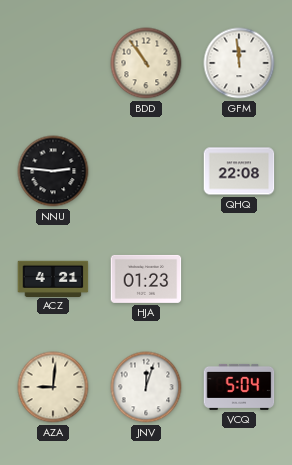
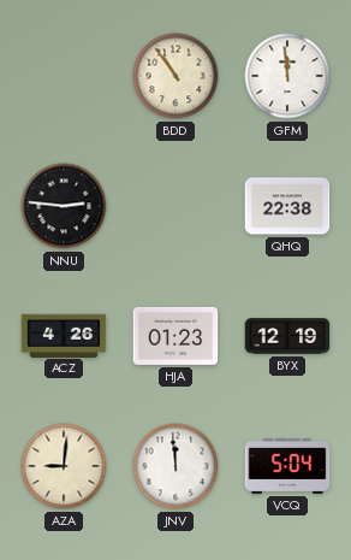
QHQ: 22:08 -> 22:38 (287, 206)
ACZ: 4:21 -> 4:26 (64, 335)
BYX: none -> 12:19 (287, 336)
JNV: 12:03 -> 11:59 (175, 466)
